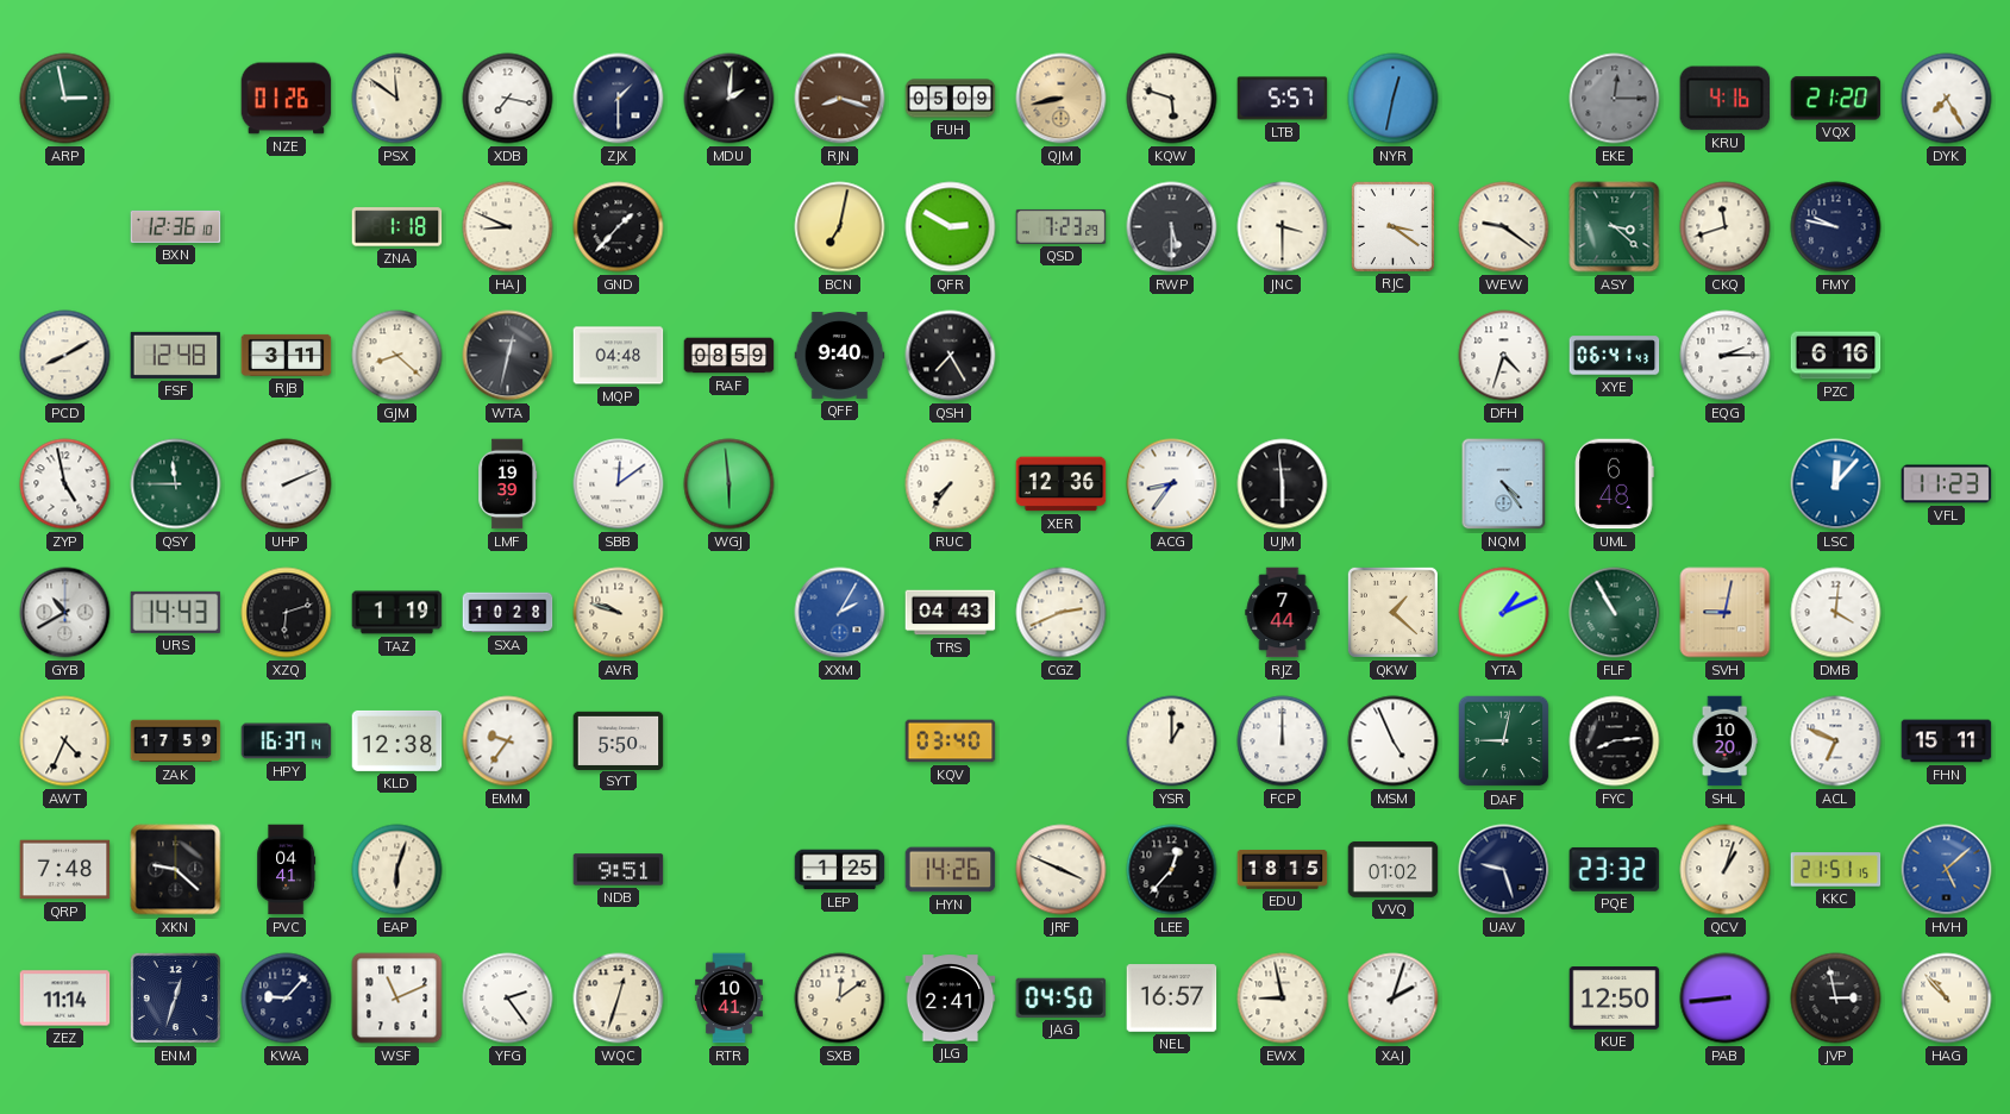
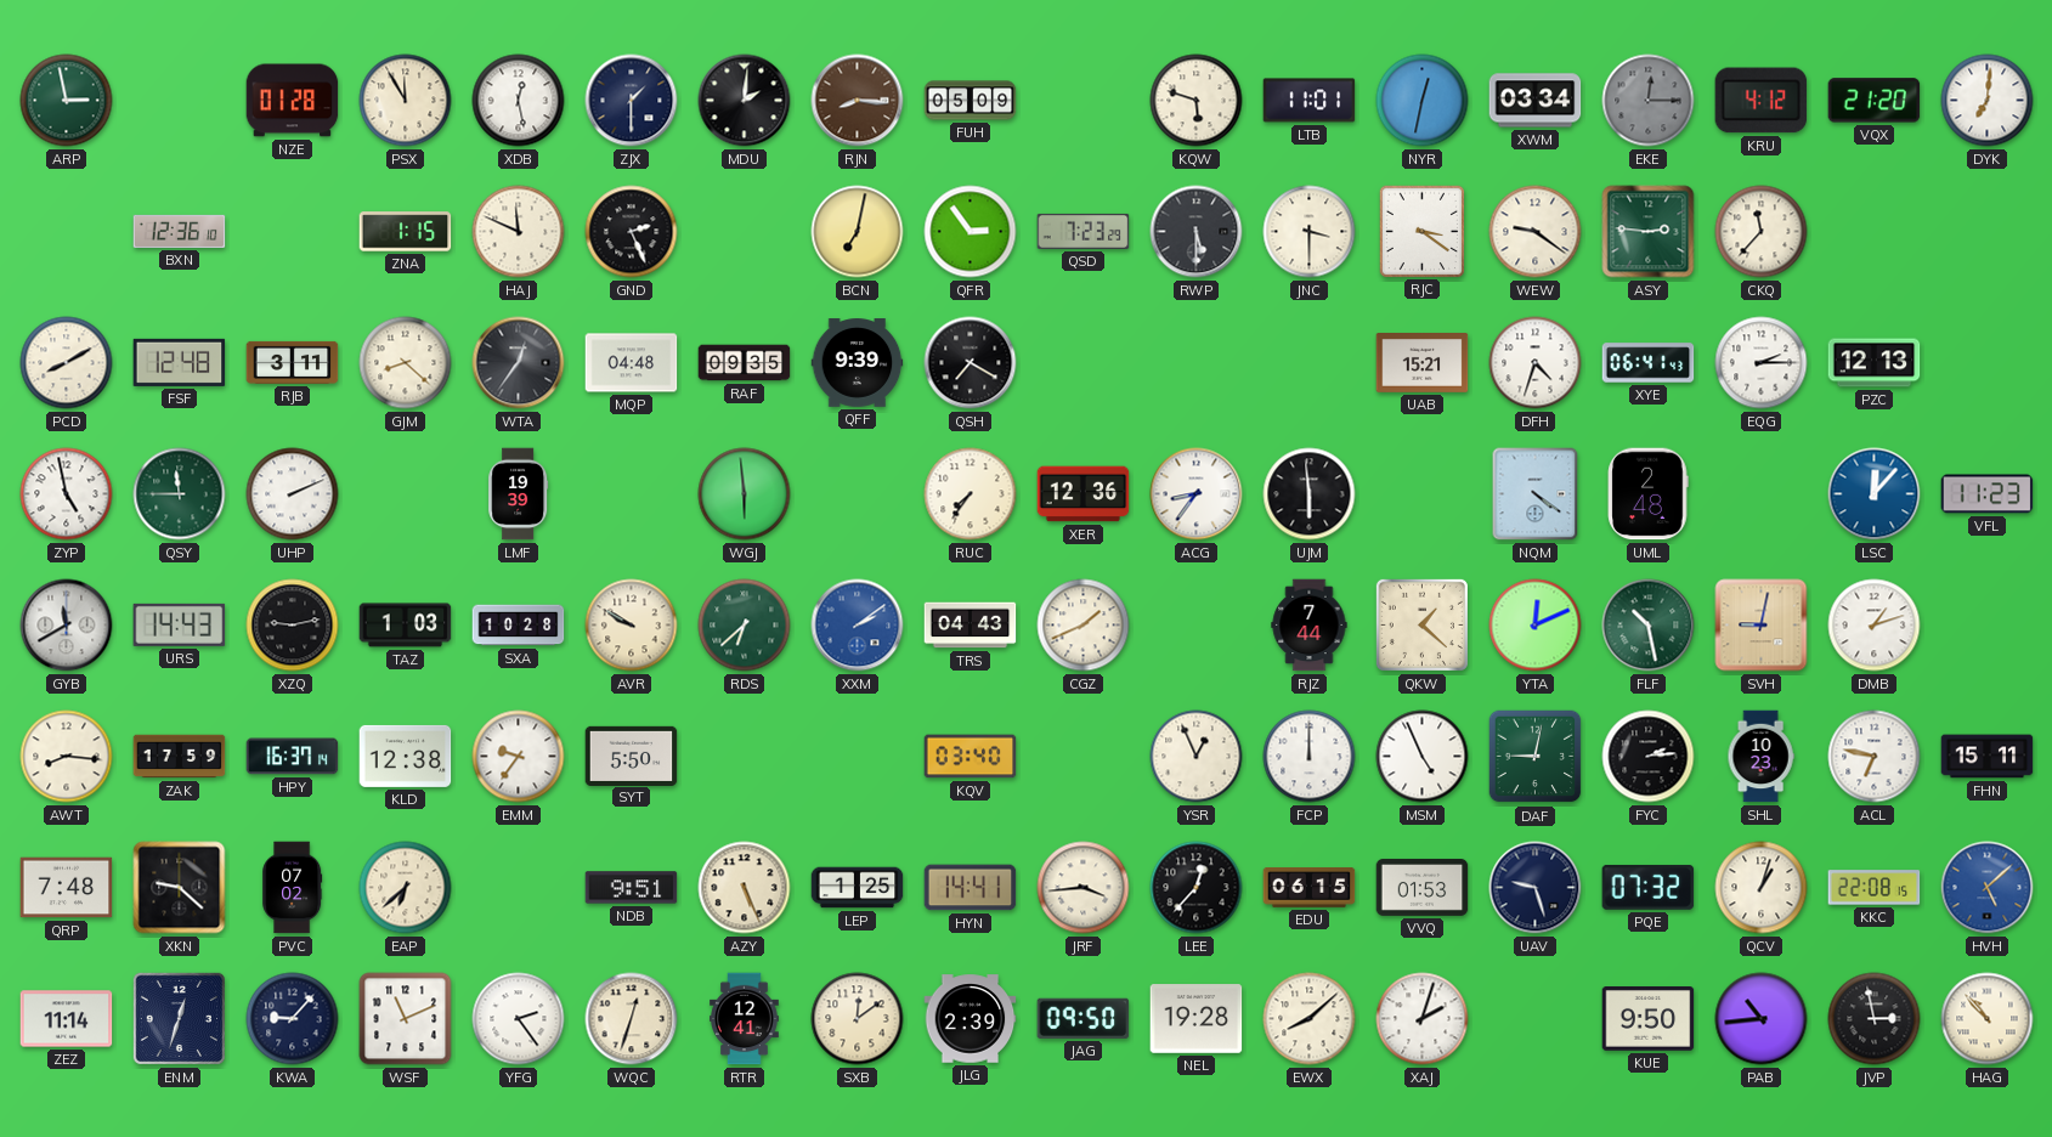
NZE: 01:26 -> 01:28 (293, 101)
PSX: 11:51 -> 11:55 (406, 101)
XDB: 7:17 -> 12:28 (519, 101)
RJN: 8:18 -> 8:16 (858, 101)
QJM: 8:43 -> none (1062, 99)
LTB: 5:57 -> 11:01 (1310, 101)
XWM: none -> 03:34 (1536, 101)
KRU: 4:16 -> 4:12 (1762, 101)
DYK: 7:25 -> 7:01 (1988, 101)
ZNA: 1:18 -> 1:15 (406, 232)
HAJ: 8:49 -> 11:49 (519, 232)
GND: 1:37 -> 2:26 (632, 232)
QFR: 2:50 -> 2:54 (971, 232)
ASY: 3:22 -> 2:46 (1649, 232)
CKQ: 11:42 -> 11:37 (1762, 232)
FMY: 9:47 -> none (1836, 227)
WTA: 12:32 -> 12:36 (519, 363)
RAF: 08:59 -> 09:35 (745, 363)
QFF: 9:40 -> 9:39 (858, 363)
QSH: 7:25 -> 7:20 (971, 363)
UAB: none -> 15:21 (1423, 363)
PZC: 6:16 -> 12:13 (1875, 363)
SBB: 12:09 -> none (619, 484)
NQM: 4:24 -> 4:21 (1536, 494)
UML: 6:48 -> 2:48 (1649, 494)
GYB: 10:40 -> 11:40 (67, 626)
XZQ: 6:12 -> 9:13 (293, 626)
TAZ: 1:19 -> 1:03 (406, 626)
AVR: 9:48 -> 9:50 (632, 626)
RDS: none -> 6:38 (745, 626)
XXM: 2:05 -> 2:09 (858, 626)
CGZ: 2:41 -> 1:41 (1084, 626)
YTA: 1:11 -> 12:11 (1536, 626)
FLF: 10:55 -> 10:28 (1649, 626)
DMB: 4:01 -> 1:12 (1875, 626)
AWT: 4:34 -> 8:16 (67, 757)
YSR: 1:00 -> 12:56 (1197, 757)
FYC: 8:14 -> 2:14 (1649, 757)
SHL: 10:20 -> 10:23 (1760, 757)
ACL: 6:49 -> 6:47 (1875, 757)
PVC: 04:41 -> 07:02 (293, 888)
EAP: 6:03 -> 6:38 (406, 888)
AZY: none -> 5:26 (745, 888)
HYN: 14:26 -> 14:41 (971, 888)
JRF: 3:49 -> 3:44 (1084, 888)
EDU: 18:15 -> 06:15 (1310, 888)
VVQ: 01:02 -> 01:53 (1423, 887)
PQE: 23:32 -> 07:32 (1649, 887)
KKC: 21:51 -> 22:08 (1875, 888)
RTR: 10:41 -> 12:41 (745, 1019)
JLG: 2:41 -> 2:39 (971, 1019)
JAG: 04:50 -> 09:50 (1084, 1018)
NEL: 16:57 -> 19:28 (1197, 1019)
EWX: 8:58 -> 8:08 (1310, 1019)
KUE: 12:50 -> 9:50 (1649, 1019)
PAB: 8:44 -> 10:44 (1762, 1019)
